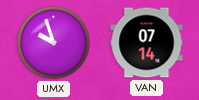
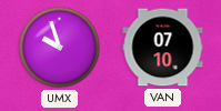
VAN: 07:14 -> 07:10 (163, 48)
